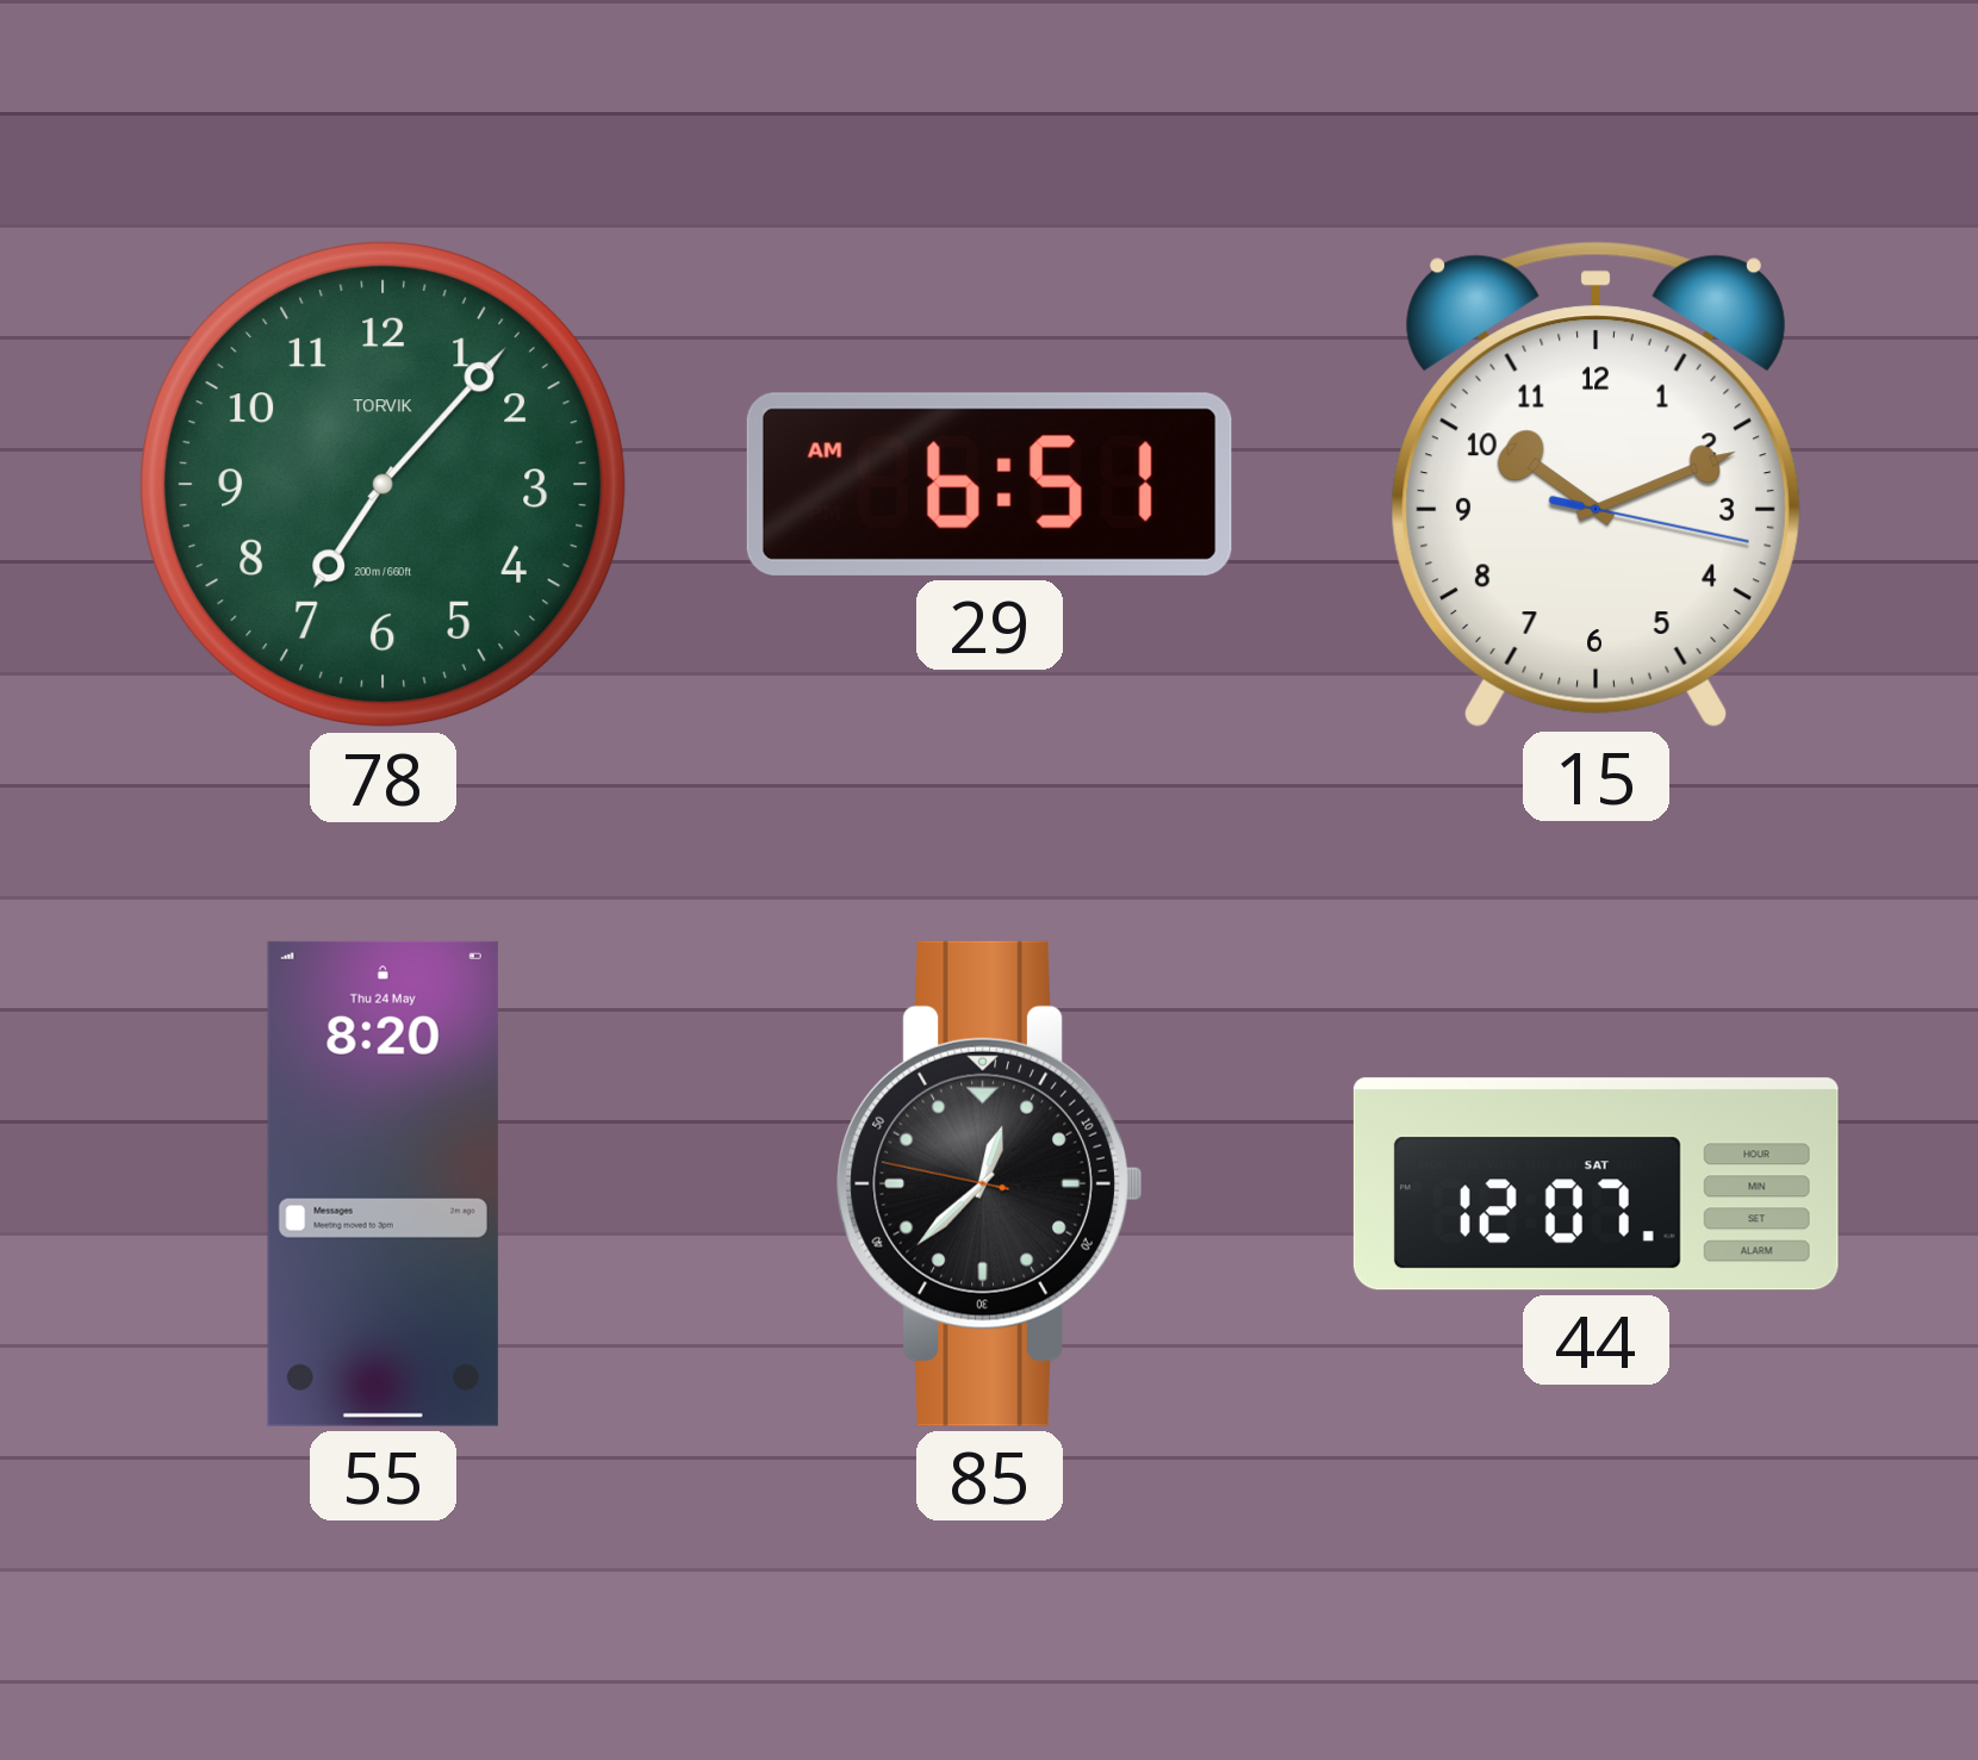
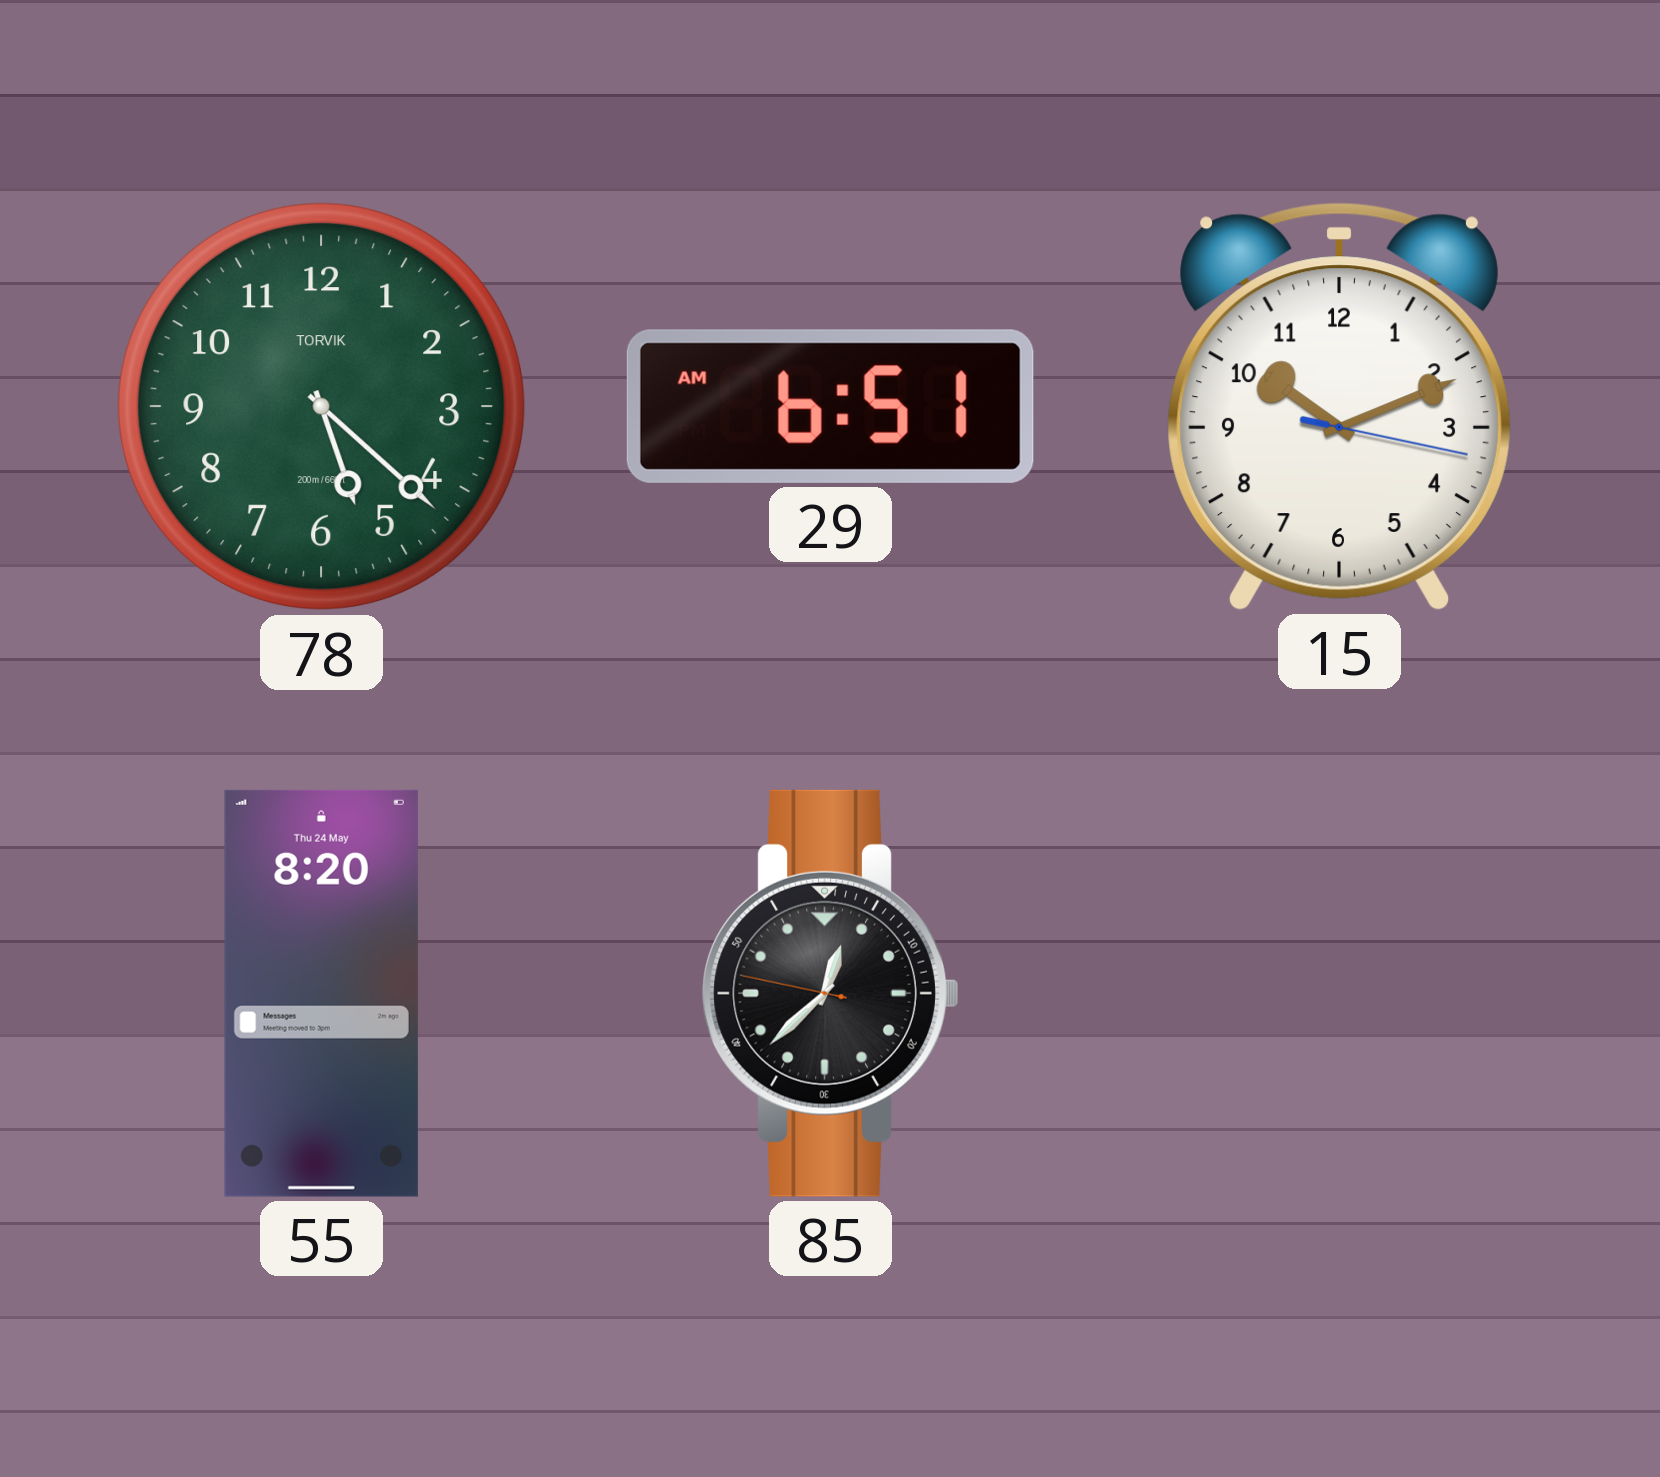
78: 7:07 -> 5:22 (322, 407)
44: 12:07 -> none (1596, 1184)
